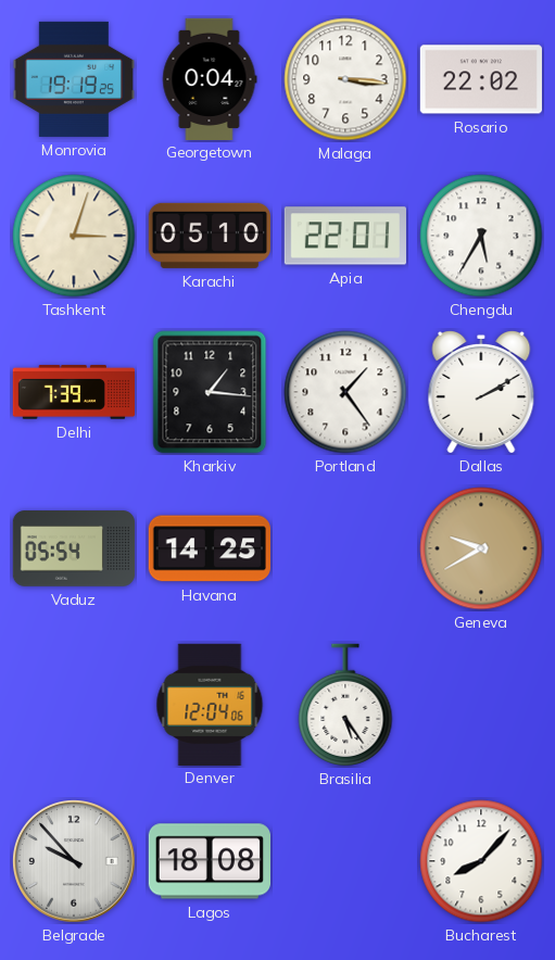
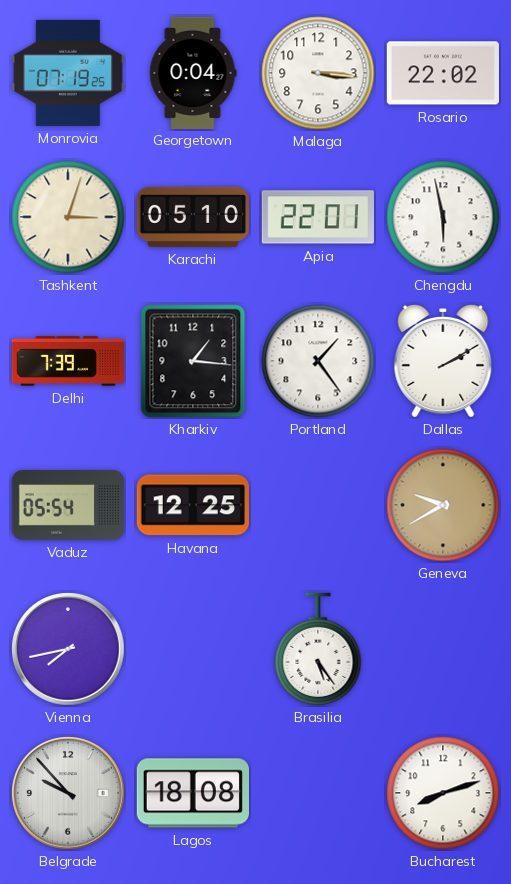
Monrovia: 19:19 -> 07:19 (67, 73)
Chengdu: 5:35 -> 5:58 (443, 217)
Havana: 14:25 -> 12:25 (193, 505)
Vienna: none -> 7:43 (69, 650)
Denver: 12:04 -> none (210, 704)
Bucharest: 8:07 -> 8:12 (443, 793)
